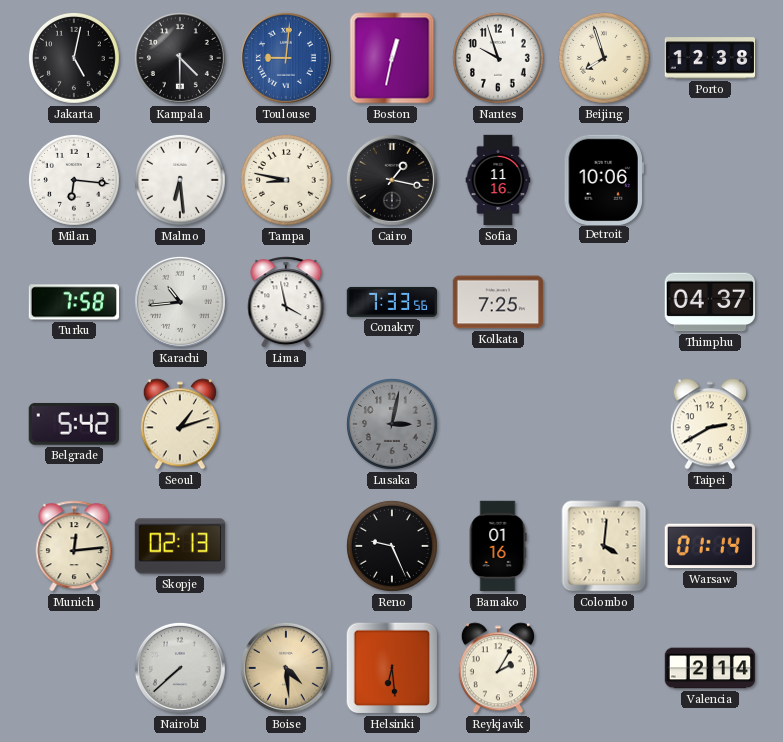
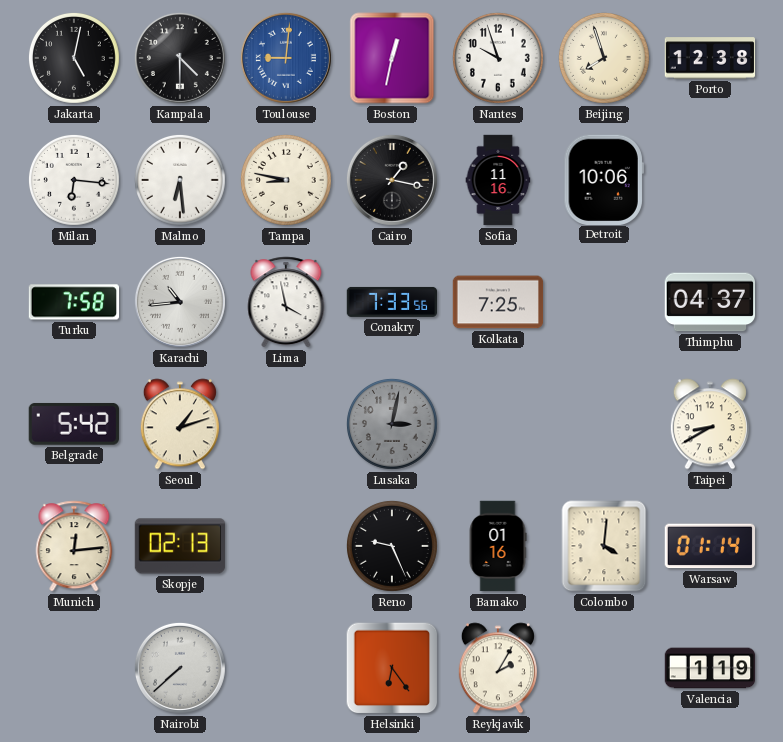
Taipei: 2:40 -> 8:40 (710, 424)
Boise: 4:29 -> none (286, 668)
Helsinki: 6:29 -> 6:24 (392, 668)
Valencia: 2:14 -> 1:19 (710, 668)
